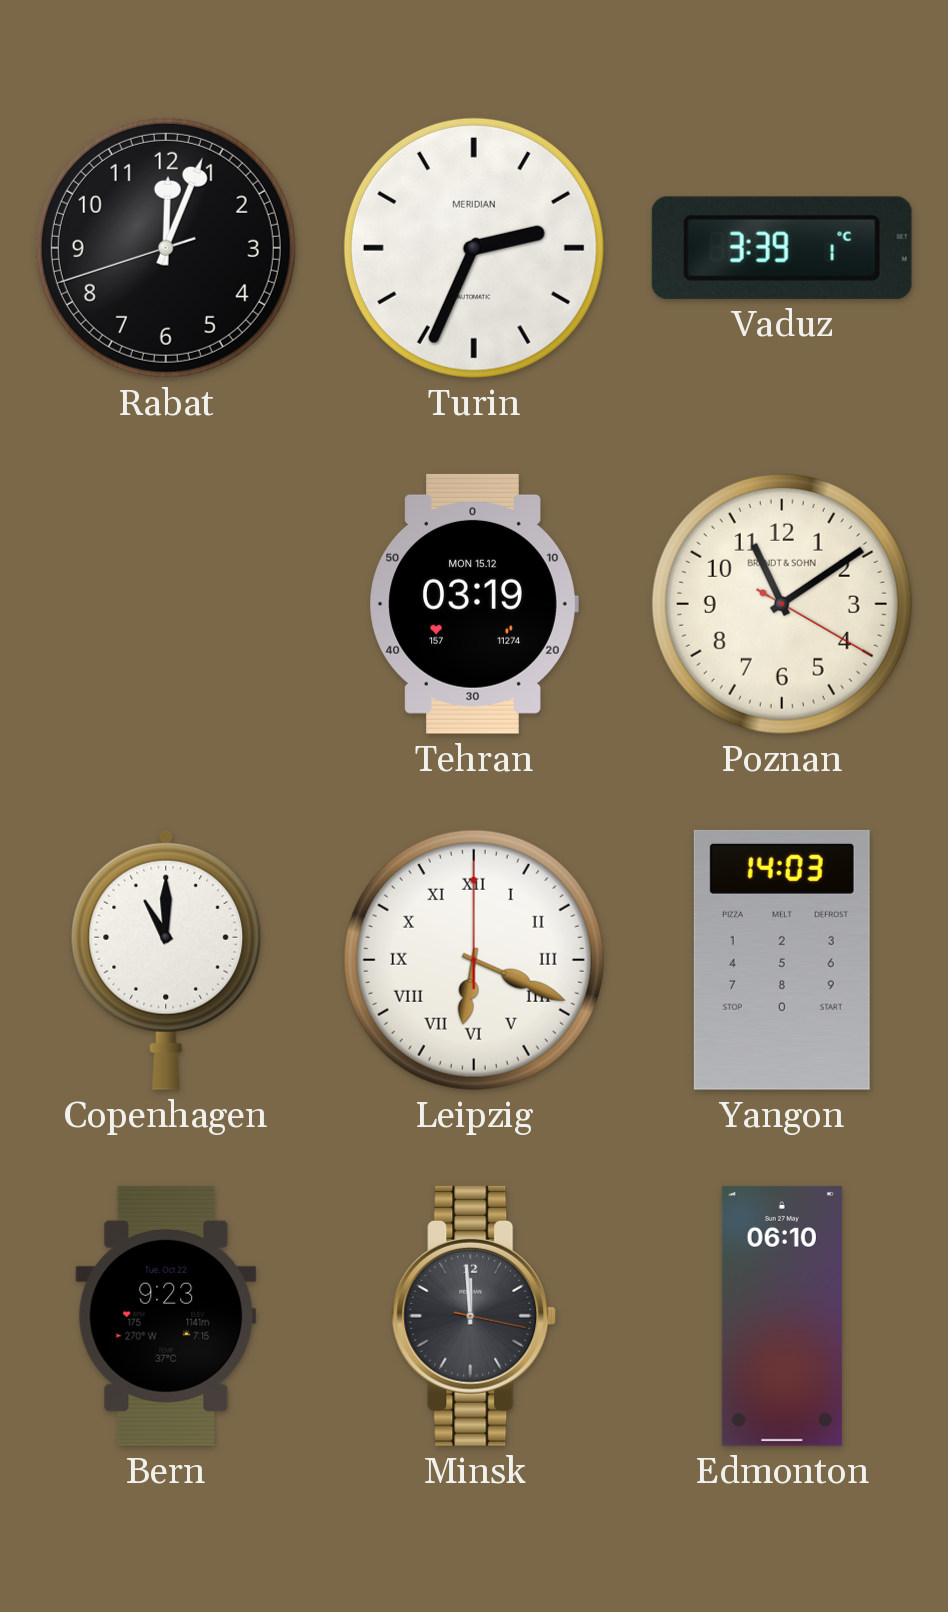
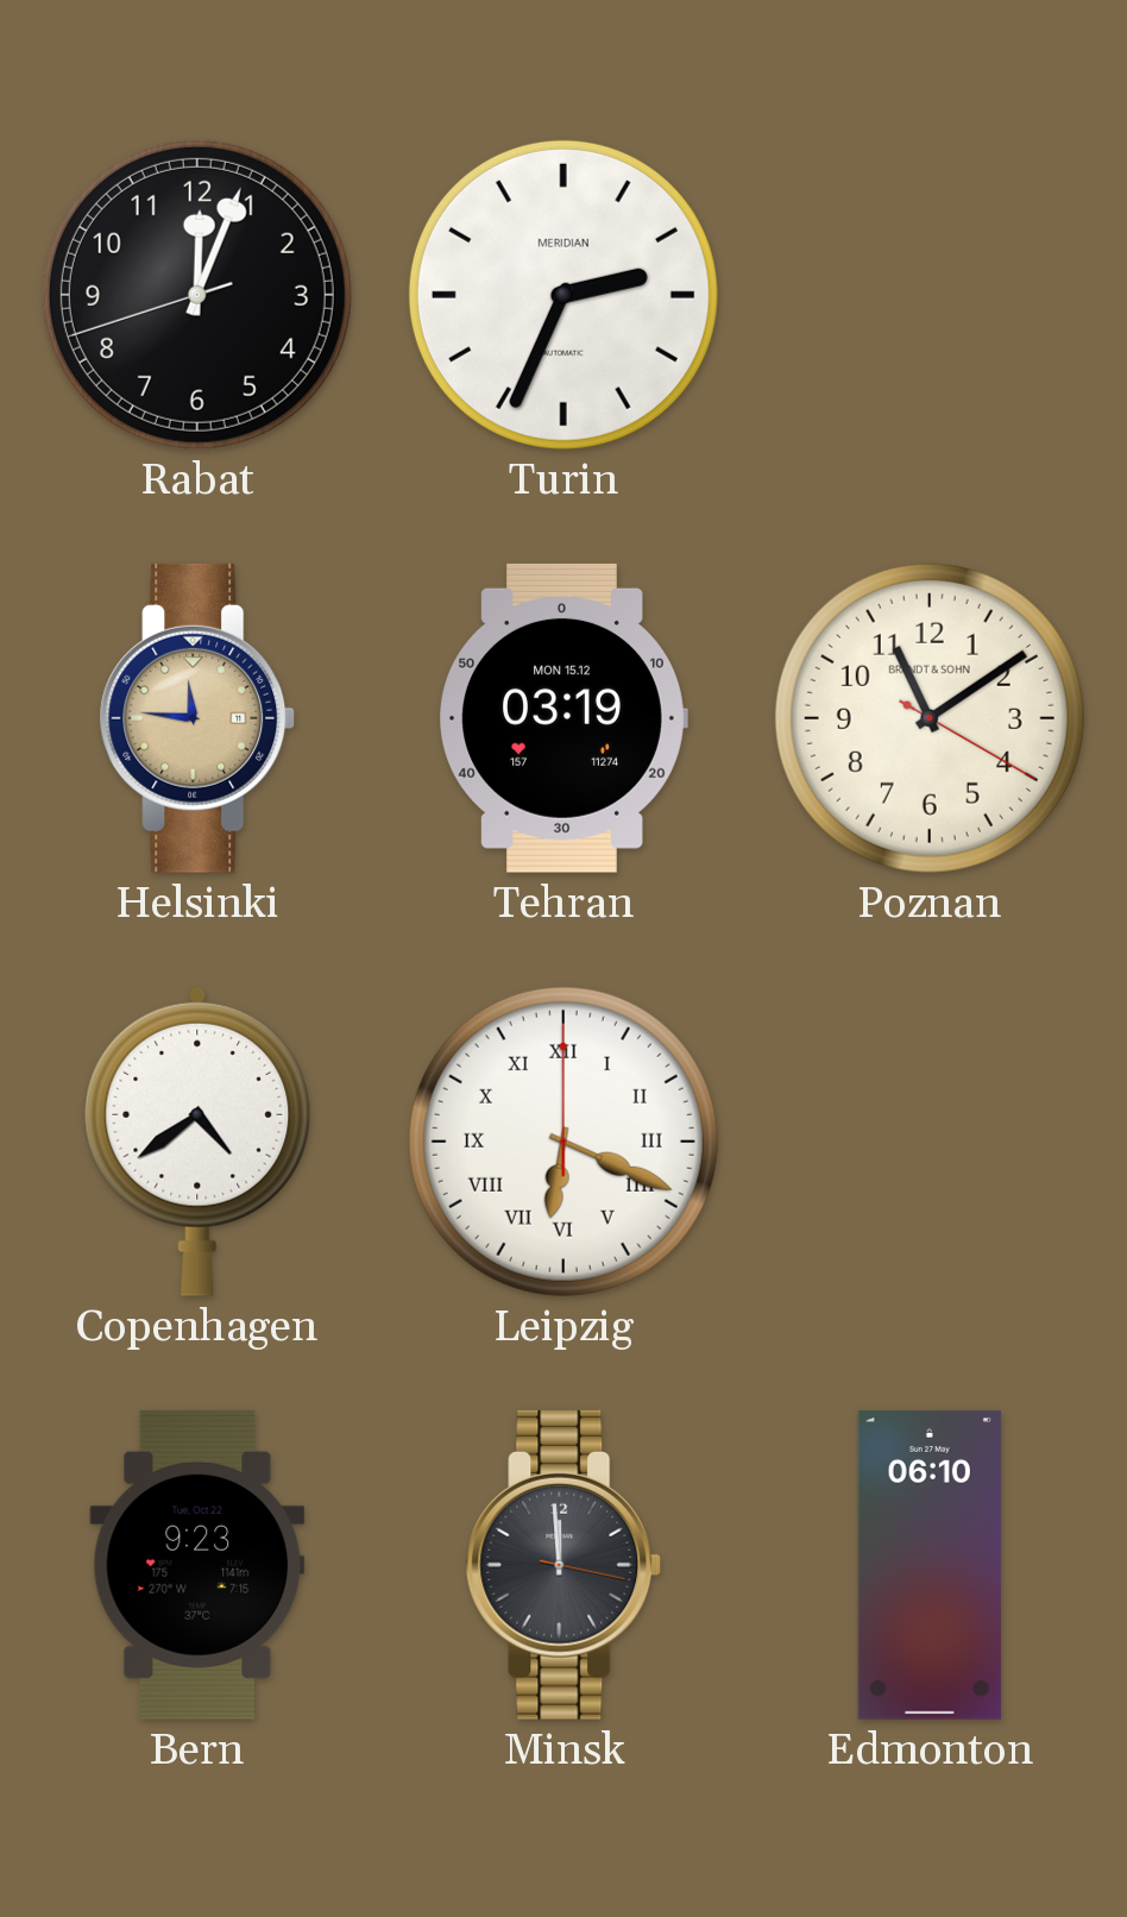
Vaduz: 3:39 -> none (782, 248)
Helsinki: none -> 11:46 (197, 718)
Copenhagen: 11:00 -> 4:39 (197, 1142)
Yangon: 14:03 -> none (782, 960)
